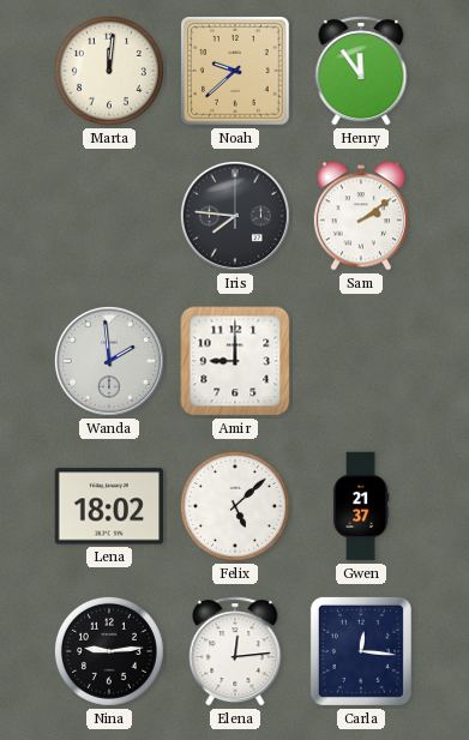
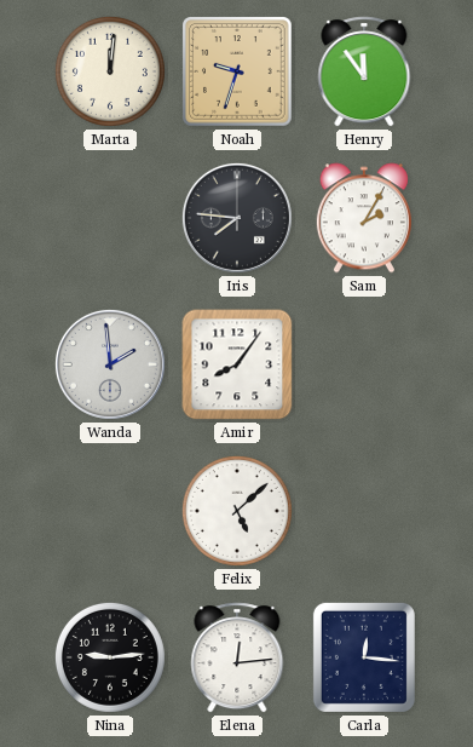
Noah: 9:38 -> 9:33 (237, 71)
Sam: 2:09 -> 2:05 (364, 218)
Amir: 9:00 -> 8:06 (237, 364)
Lena: 18:02 -> none (109, 506)
Gwen: 21:37 -> none (361, 506)
